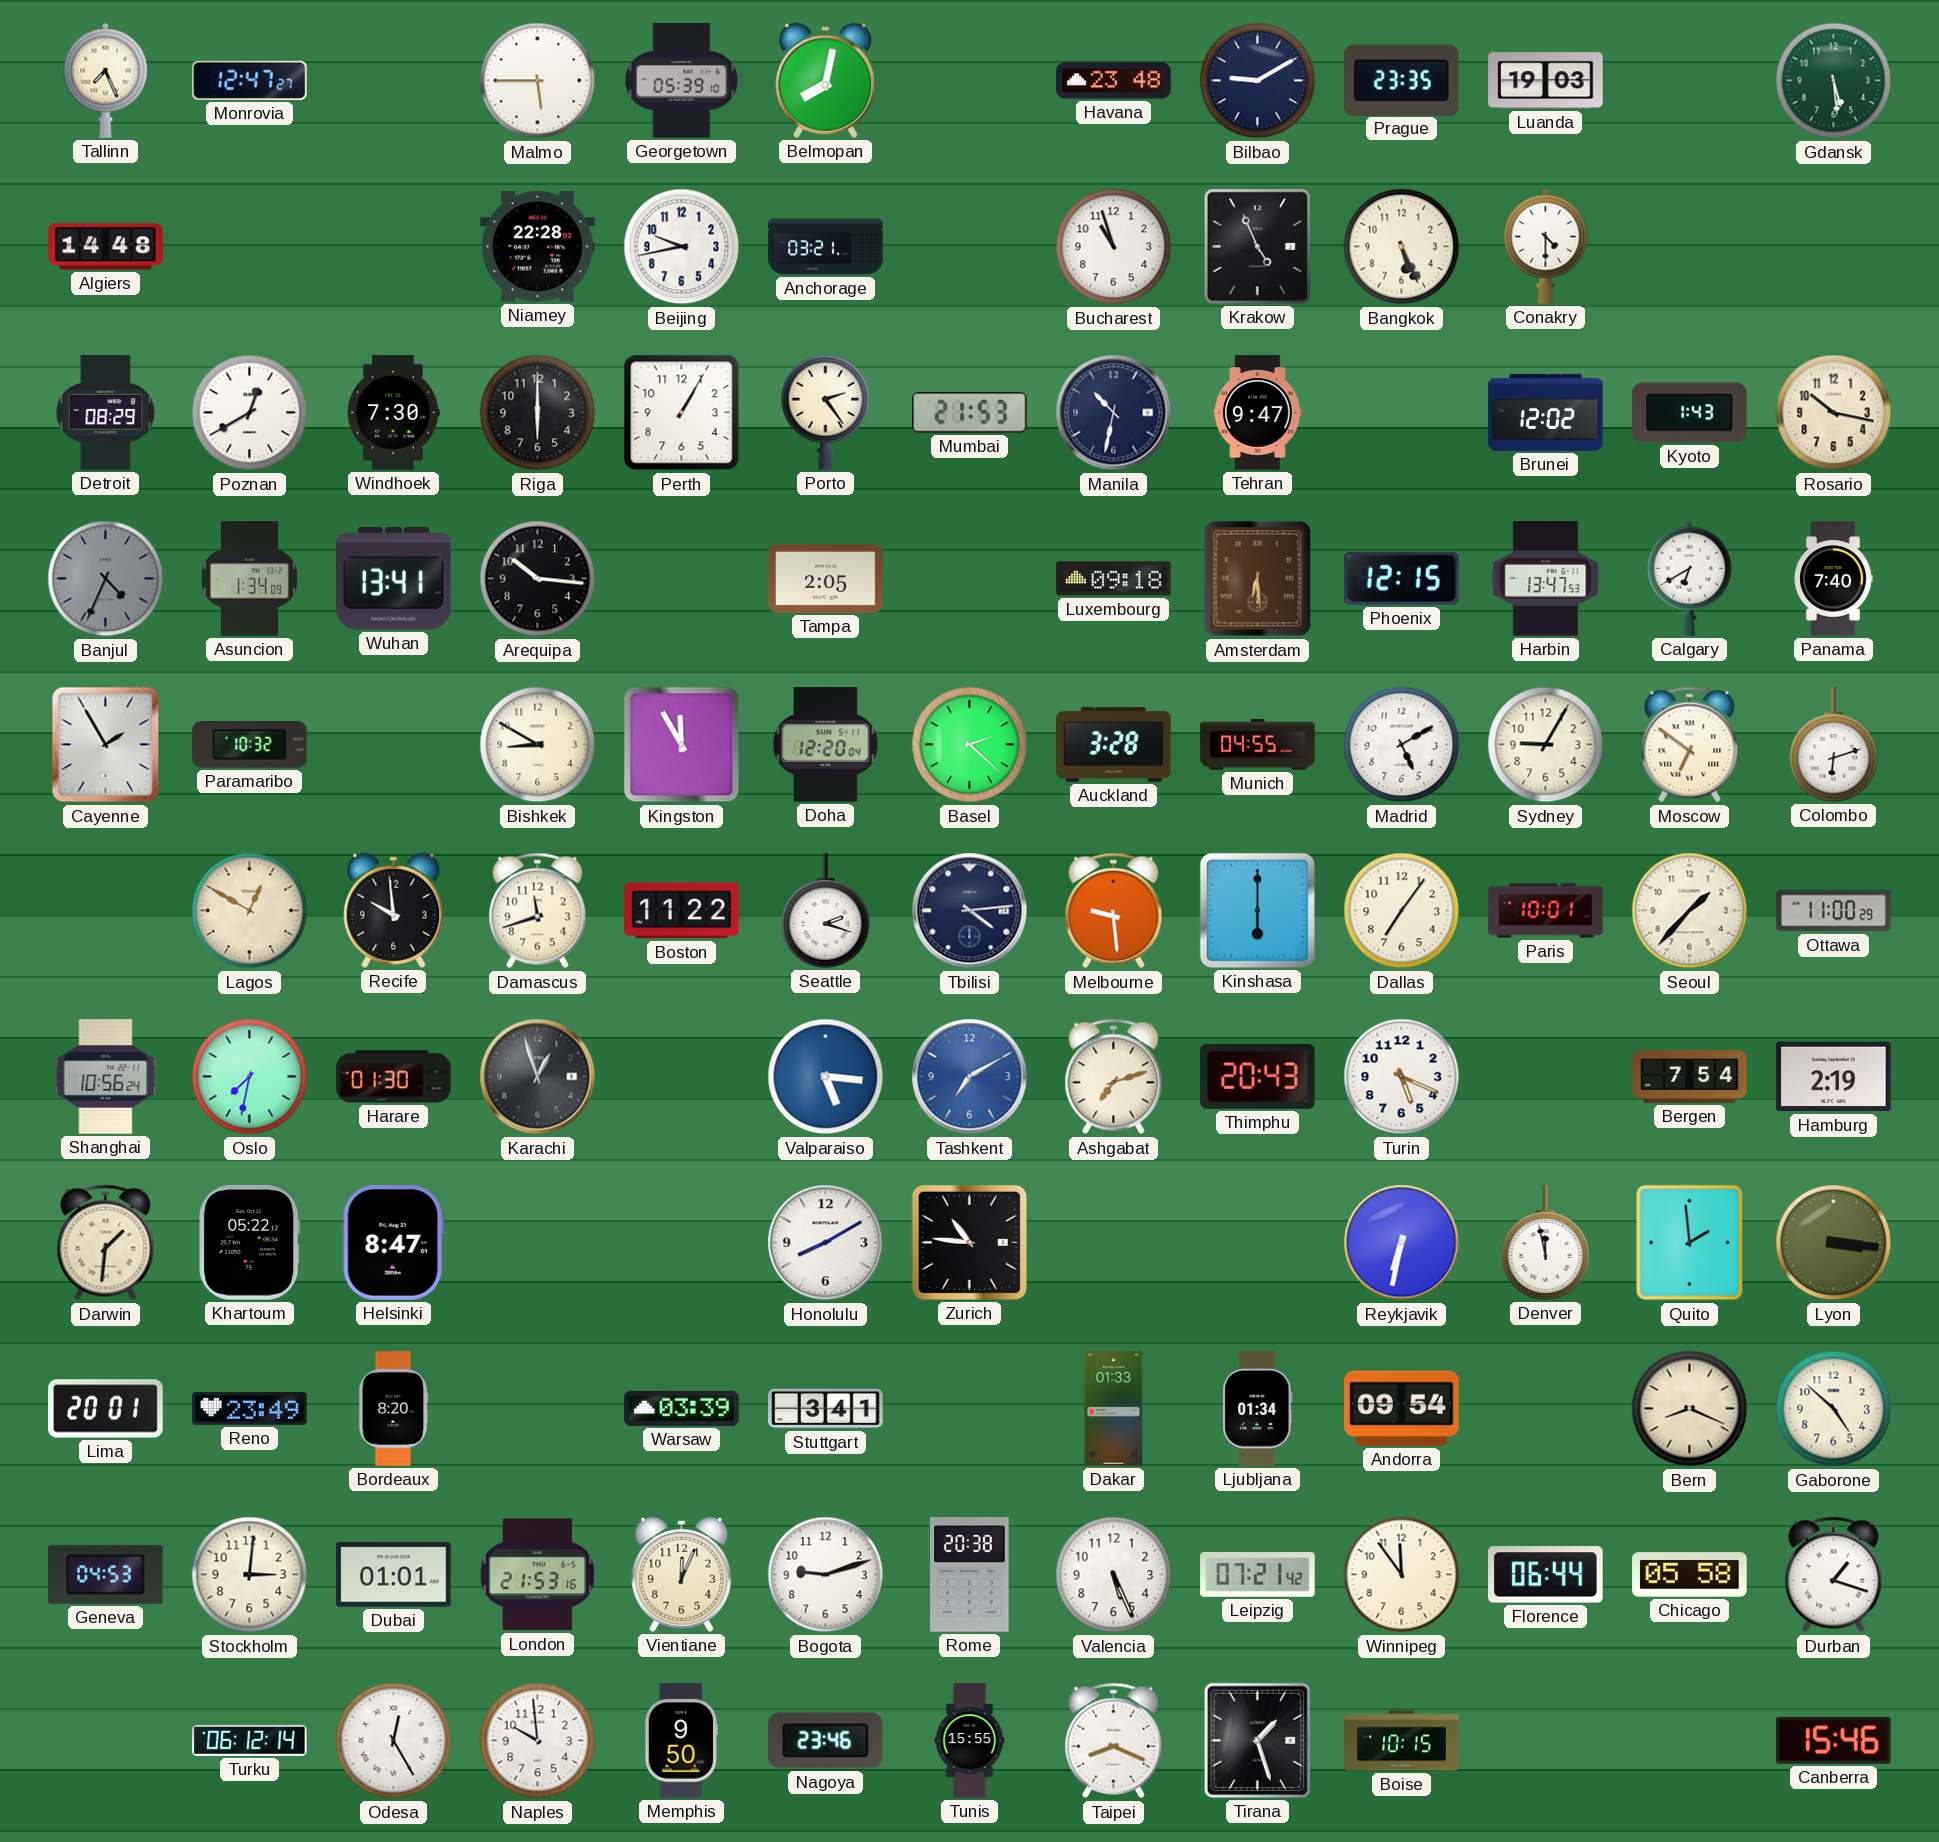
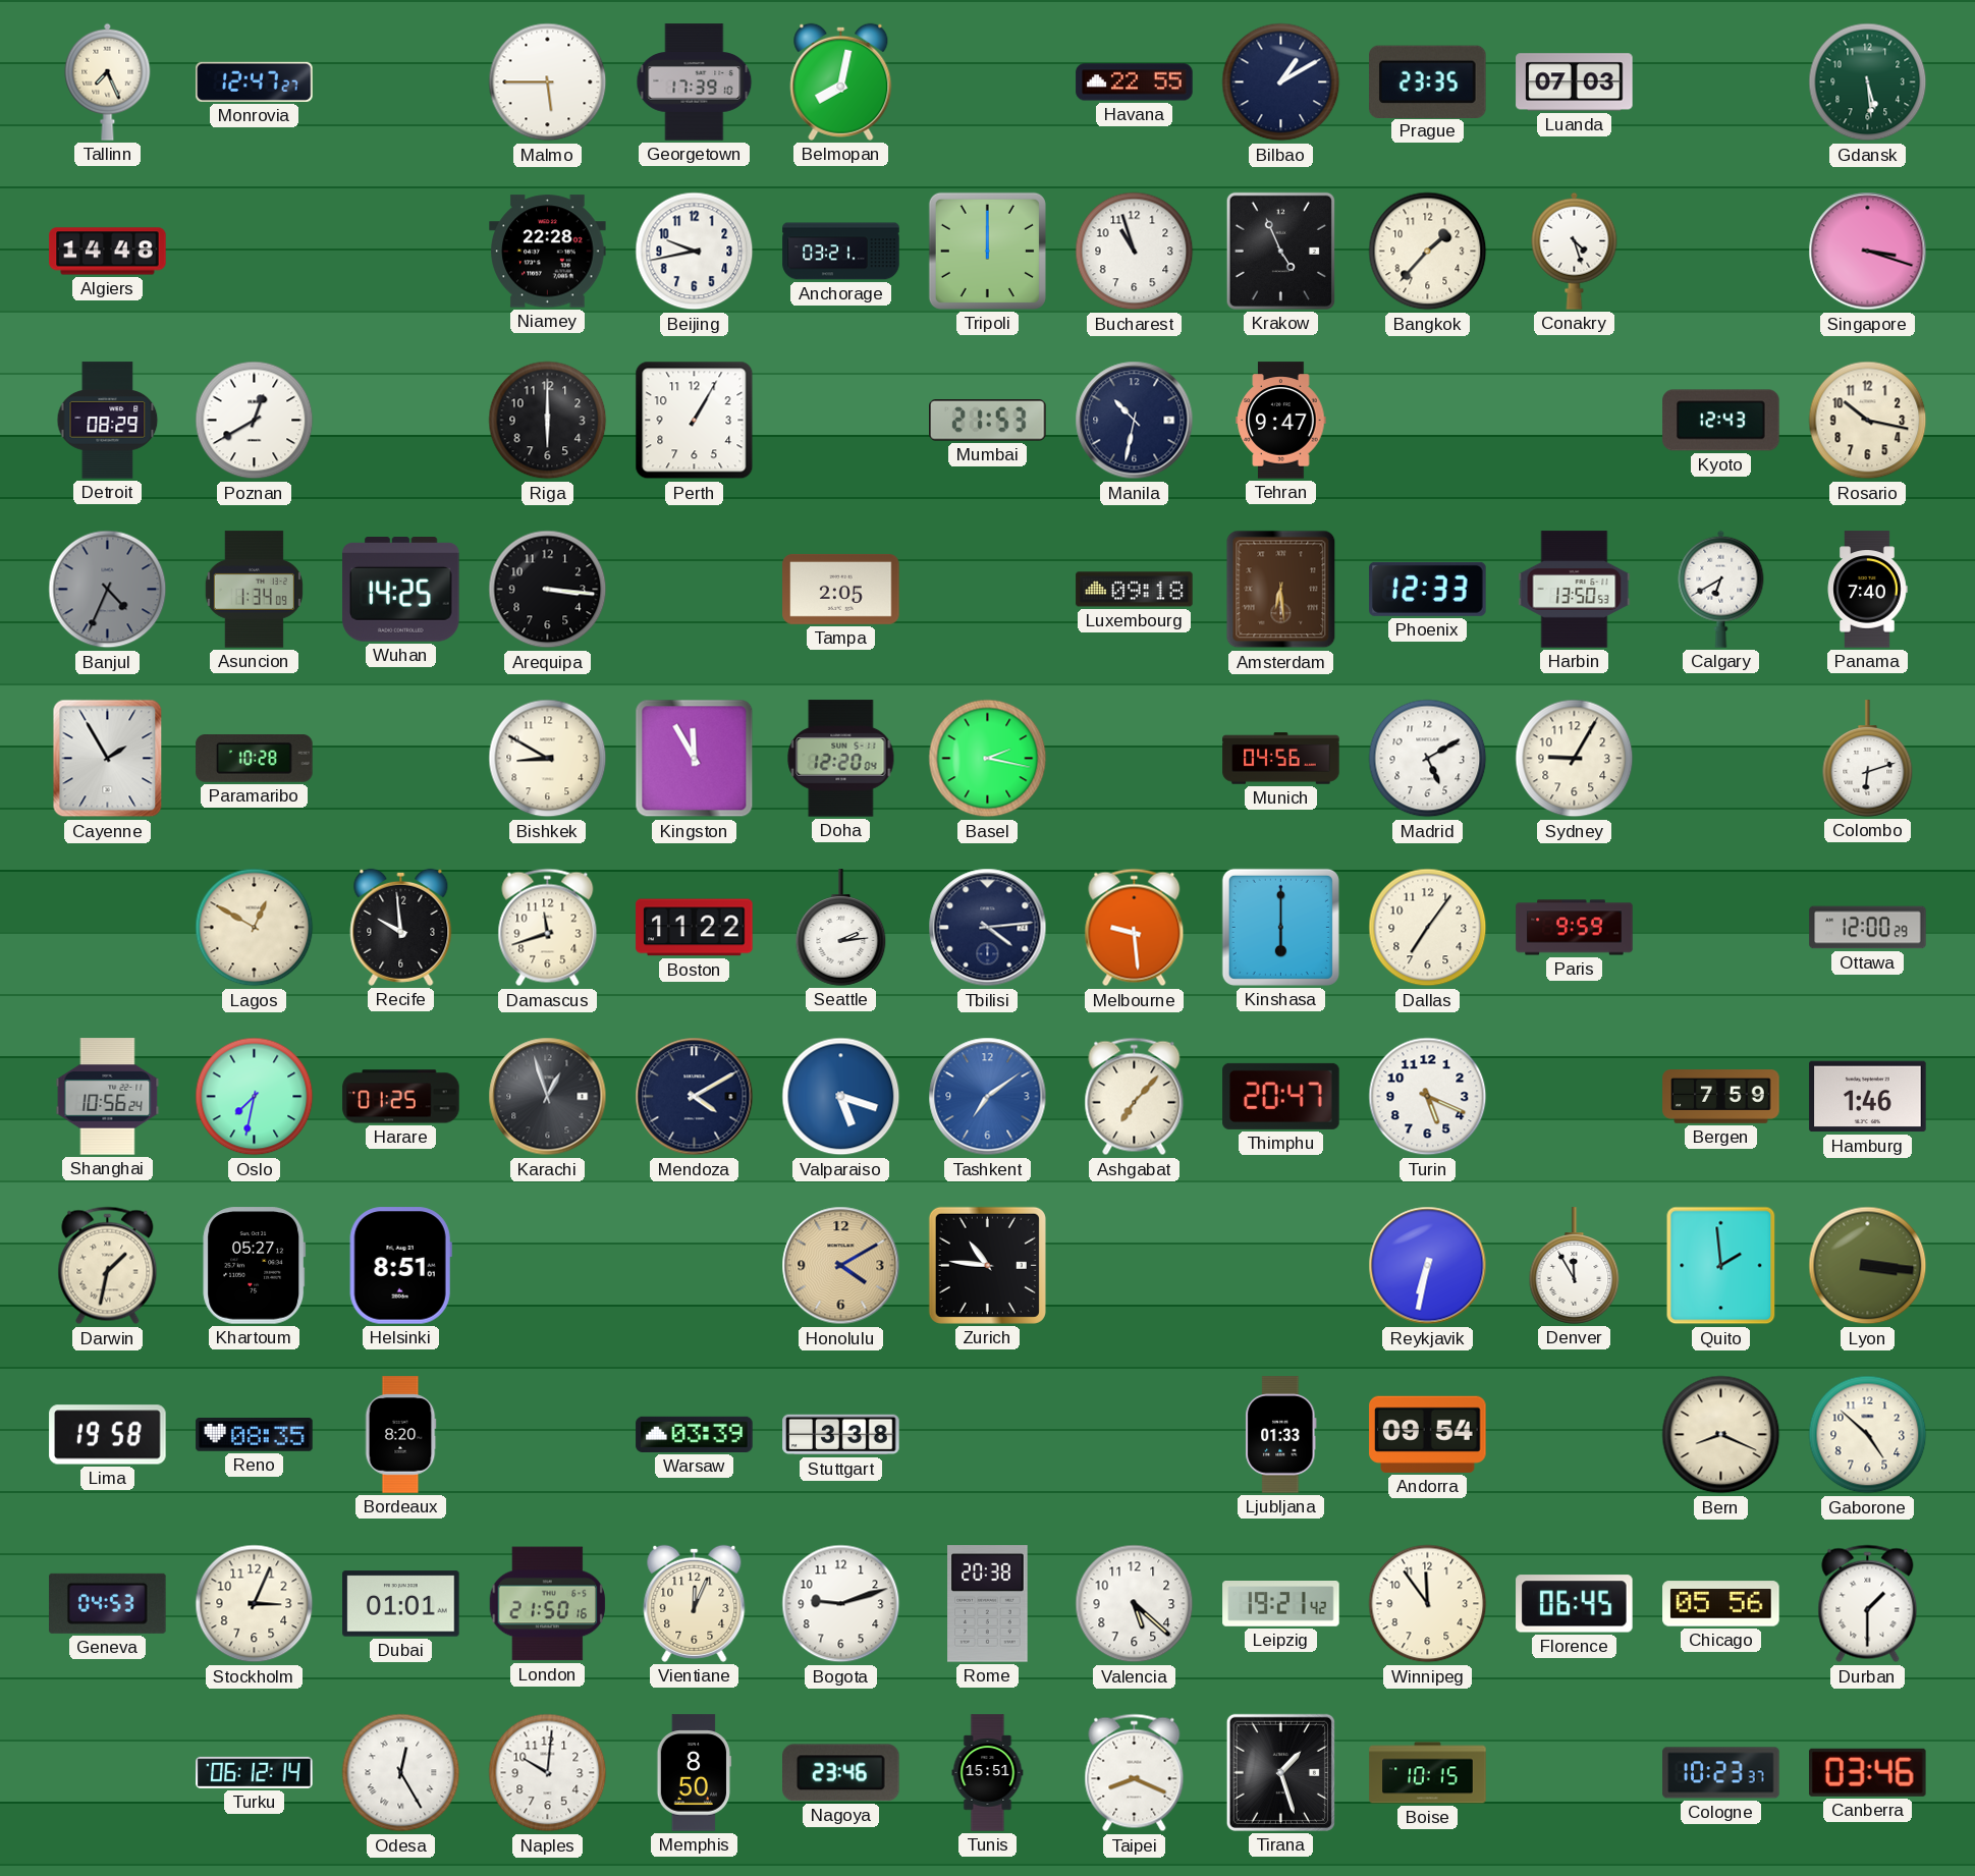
Georgetown: 05:39 -> 17:39 (695, 82)
Havana: 23:48 -> 22:55 (1135, 82)
Bilbao: 9:10 -> 1:10 (1281, 82)
Luanda: 19:03 -> 07:03 (1575, 82)
Tripoli: none -> 12:00 (987, 251)
Bangkok: 5:26 -> 1:37 (1428, 252)
Conakry: 4:30 -> 4:27 (1575, 251)
Singapore: none -> 3:18 (1868, 252)
Windhoek: 7:30 -> none (394, 413)
Porto: 2:24 -> none (826, 412)
Brunei: 12:02 -> none (1546, 412)
Kyoto: 1:43 -> 12:43 (1721, 421)
Wuhan: 13:41 -> 14:25 (401, 590)
Arequipa: 10:16 -> 3:16 (548, 590)
Phoenix: 12:15 -> 12:33 (1428, 589)
Harbin: 13:47 -> 13:50 (1575, 590)
Paramaribo: 10:32 -> 10:28 (255, 759)
Basel: 2:22 -> 2:17 (988, 759)
Auckland: 3:28 -> none (1114, 745)
Munich: 04:55 -> 04:56 (1281, 759)
Moscow: 6:51 -> none (1690, 745)
Seattle: 2:18 -> 2:14 (841, 928)
Paris: 10:01 -> 9:59 (1575, 928)
Seoul: 1:37 -> none (1690, 911)
Ottawa: 11:00 -> 12:00 (1868, 928)
Harare: 01:30 -> 01:25 (401, 1097)
Mendoza: none -> 4:10 (695, 1097)
Valparaiso: 5:16 -> 5:18 (841, 1097)
Tashkent: 7:10 -> 7:09 (988, 1097)
Ashgabat: 7:12 -> 7:07 (1135, 1097)
Thimphu: 20:43 -> 20:47 (1281, 1096)
Bergen: 7:54 -> 7:59 (1721, 1097)
Hamburg: 2:19 -> 1:46 (1868, 1097)
Darwin: 1:31 -> 1:32 (108, 1266)
Khartoum: 05:22 -> 05:27 (255, 1266)
Helsinki: 8:47 -> 8:51 (400, 1266)
Honolulu: 8:10 -> 4:10 (841, 1266)
Honolulu dial: white -> champagne (841, 1266)
Denver: 11:58 -> 11:55 (1575, 1266)
Lima: 20:01 -> 19:58 (108, 1435)
Reno: 23:49 -> 08:35 (255, 1435)
Stuttgart: 3:41 -> 3:38 (841, 1435)
Dakar: 01:33 -> none (1114, 1409)
Ljubljana: 01:34 -> 01:33 (1281, 1435)
Stockholm: 3:01 -> 3:04 (255, 1604)
London: 21:53 -> 21:50 (548, 1604)
Valencia: 5:26 -> 5:22 (1135, 1604)
Leipzig: 07:21 -> 19:21 (1281, 1604)
Florence: 06:44 -> 06:45 (1575, 1604)
Chicago: 05:58 -> 05:56 (1721, 1604)
Durban: 1:18 -> 1:30 (1868, 1604)
Naples: 9:59 -> 10:01 (548, 1773)
Memphis: 9:50 -> 8:50 (695, 1773)
Tunis: 15:55 -> 15:51 (988, 1773)
Cologne: none -> 10:23 (1721, 1773)
Canberra: 15:46 -> 03:46 (1868, 1772)
